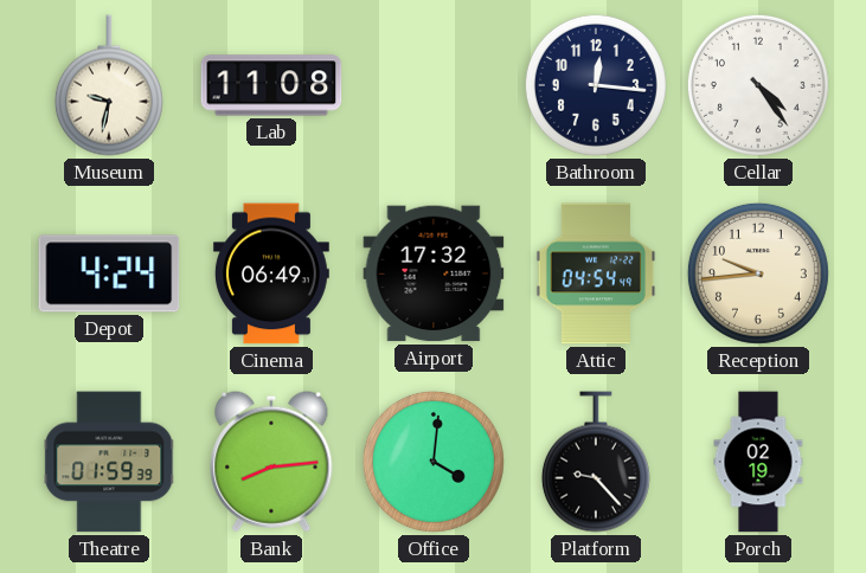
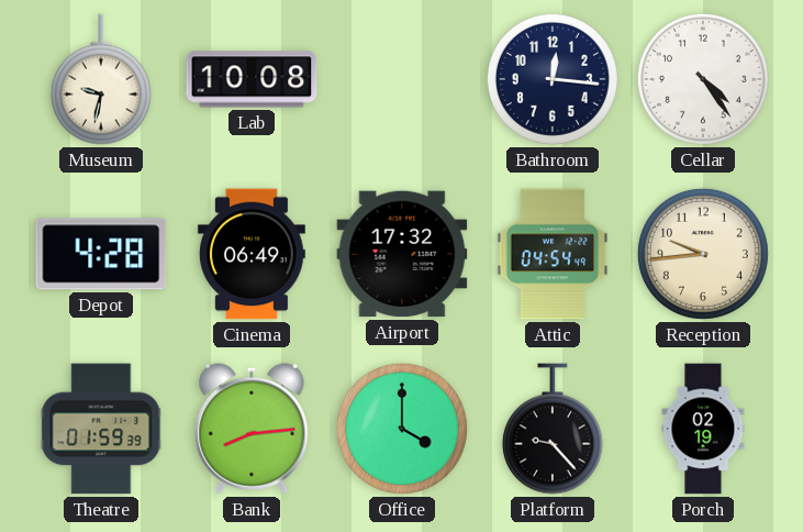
Lab: 11:08 -> 10:08 (252, 79)
Depot: 4:24 -> 4:28 (101, 254)
Office: 4:01 -> 4:00 (402, 429)
